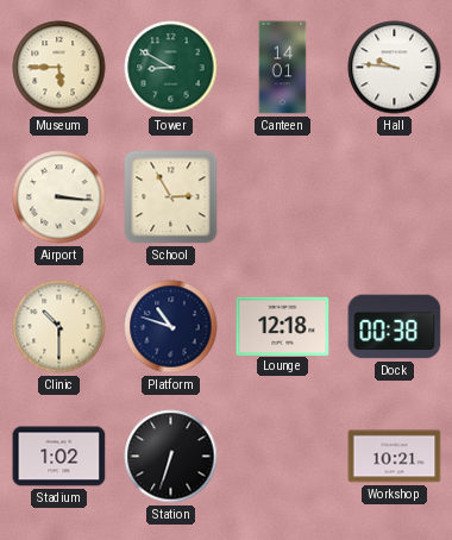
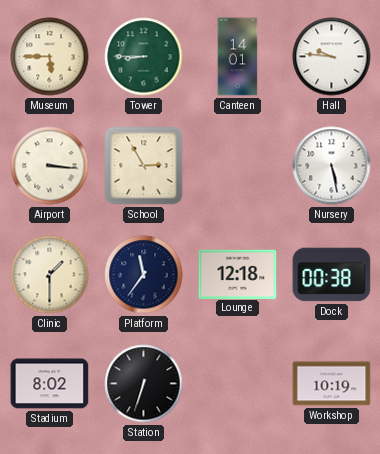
Tower: 8:50 -> 8:45 (144, 57)
Nursery: none -> 5:28 (332, 166)
Clinic: 10:30 -> 1:30 (50, 275)
Platform: 10:48 -> 11:36 (144, 275)
Stadium: 1:02 -> 8:02 (50, 384)
Workshop: 10:21 -> 10:19 (332, 384)
